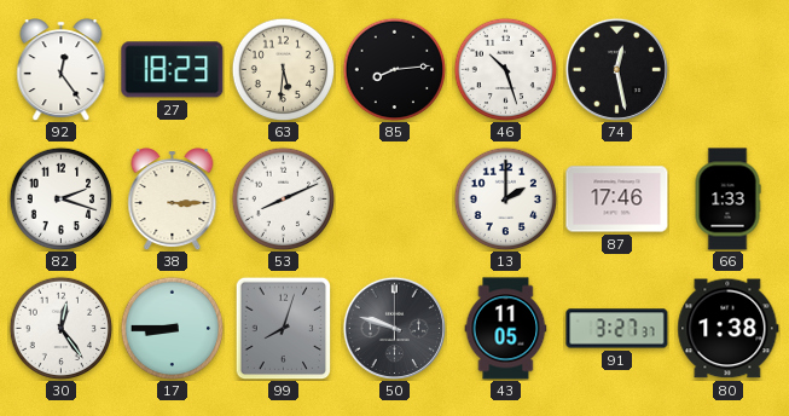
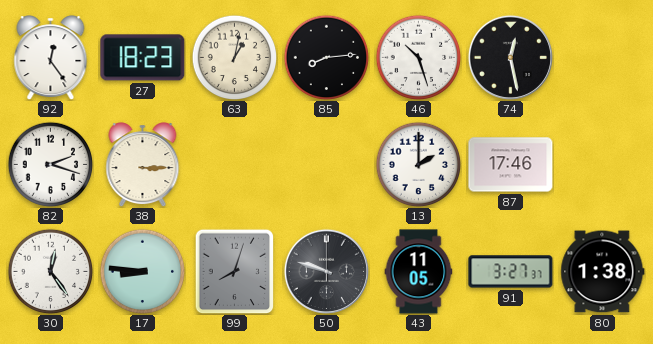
63: 5:31 -> 1:02 (234, 57)
53: 8:11 -> none (283, 198)
66: 1:33 -> none (727, 200)
17: 8:45 -> 8:46 (142, 271)
